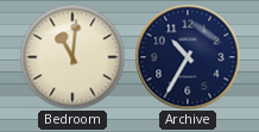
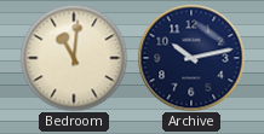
Archive: 10:35 -> 10:13 (191, 58)
